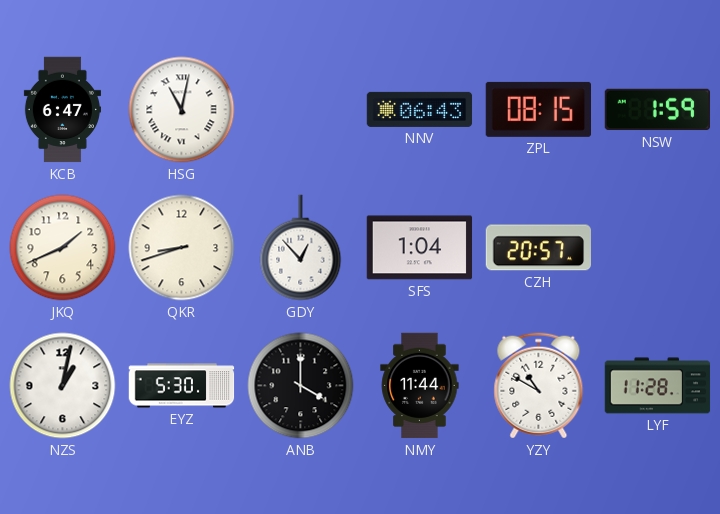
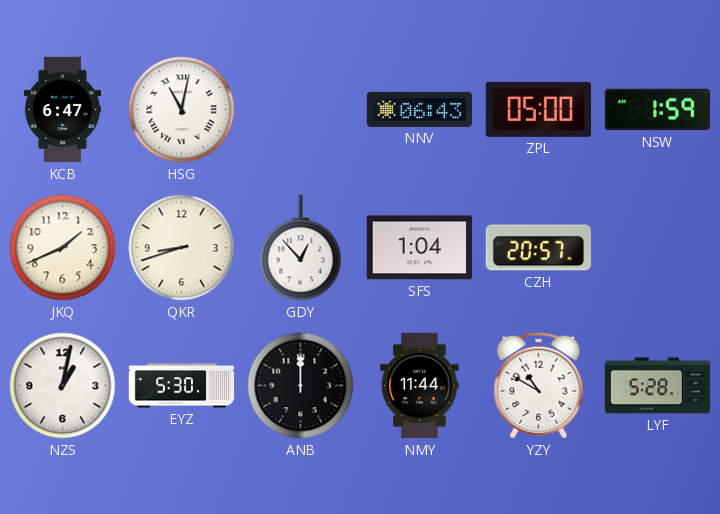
ZPL: 08:15 -> 05:00 (538, 109)
ANB: 4:00 -> 12:00 (301, 386)
LYF: 11:28 -> 5:28 (658, 386)
